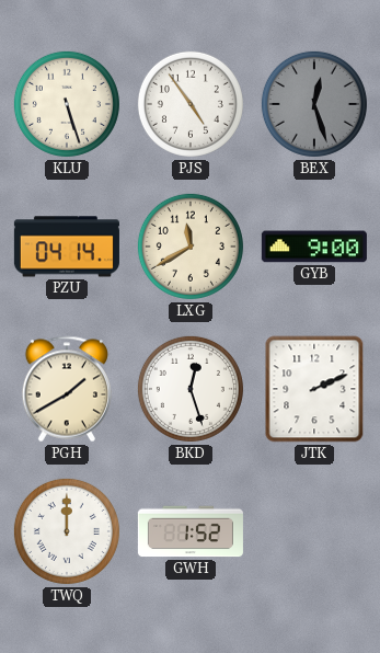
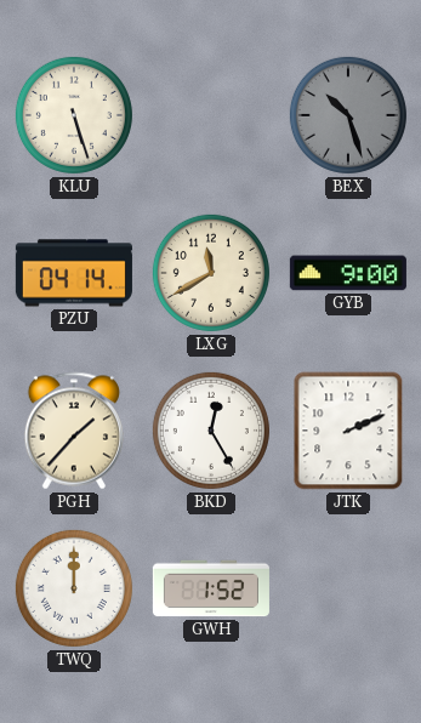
PJS: 4:54 -> none (191, 104)
BEX: 12:27 -> 10:27 (348, 115)
PGH: 1:40 -> 1:37 (73, 431)
BKD: 12:27 -> 12:25 (211, 431)
